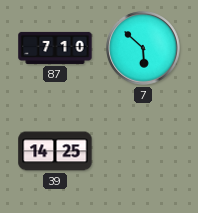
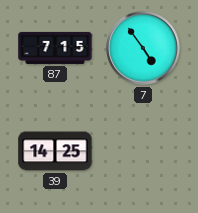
87: 7:10 -> 7:15 (55, 48)
7: 5:52 -> 4:54 (143, 48)
